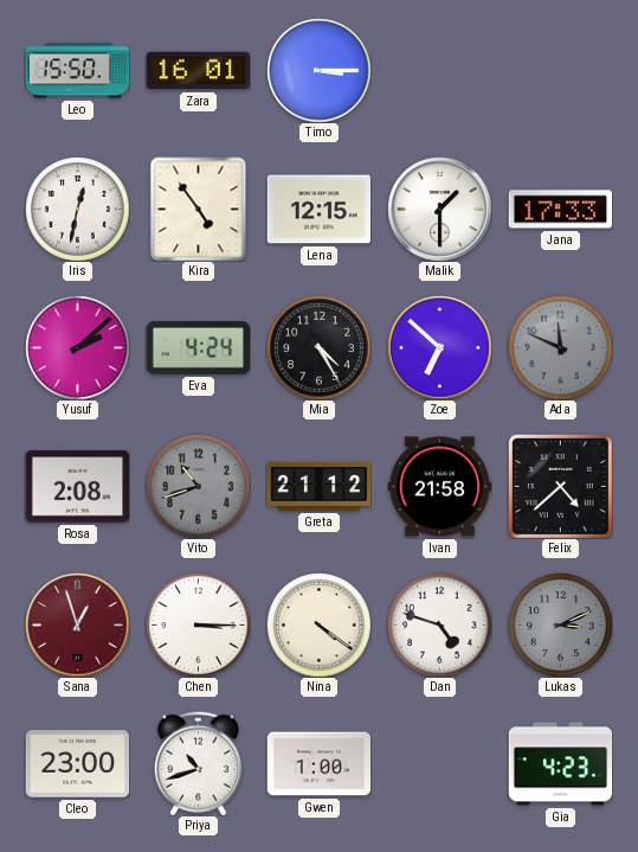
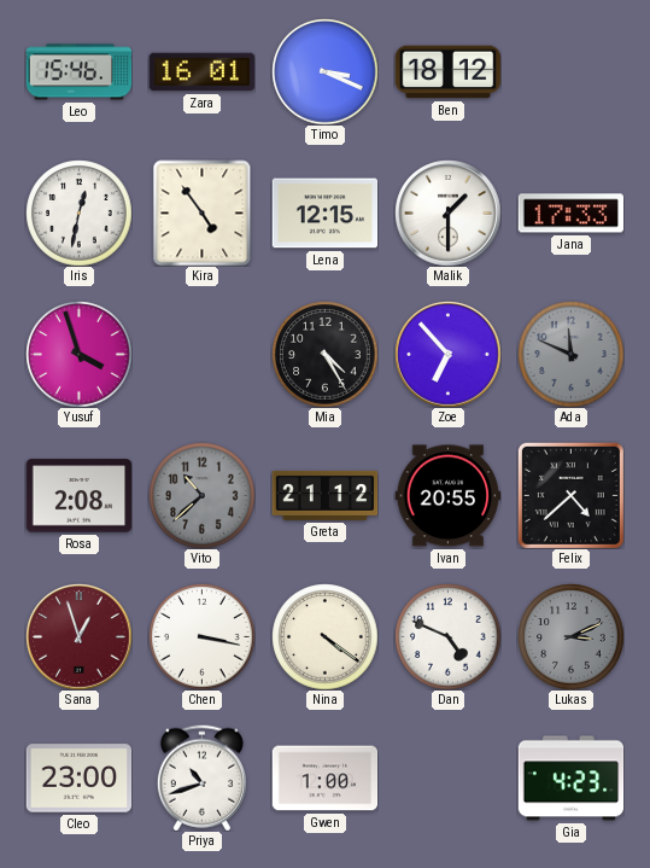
Leo: 15:50 -> 15:46 (78, 72)
Timo: 3:15 -> 3:19 (324, 71)
Ben: none -> 18:12 (447, 72)
Yusuf: 2:08 -> 3:57 (78, 354)
Eva: 4:24 -> none (198, 348)
Zoe: 6:52 -> 6:53 (447, 354)
Vito: 10:42 -> 10:38 (201, 495)
Ivan: 21:58 -> 20:55 (447, 496)
Chen: 3:15 -> 3:17 (201, 636)
Dan: 4:48 -> 4:49 (447, 636)
